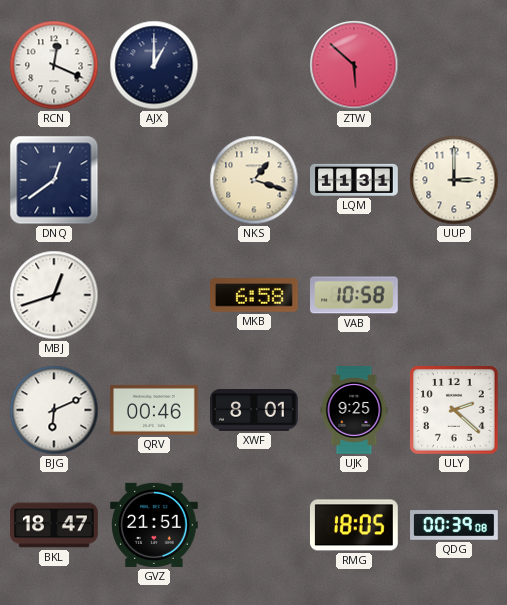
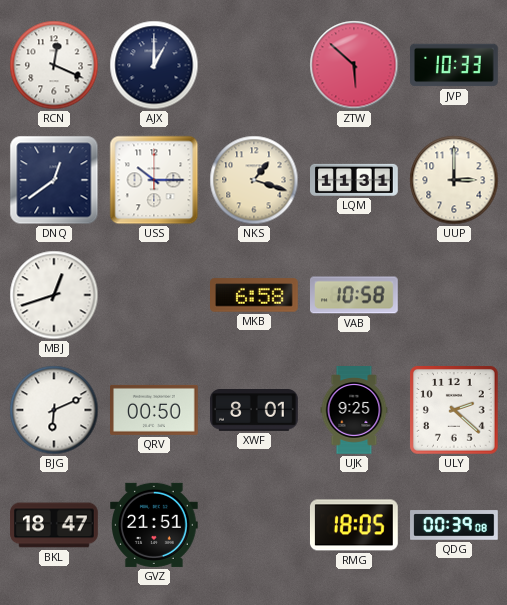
JVP: none -> 10:33 (455, 65)
USS: none -> 10:15 (154, 180)
QRV: 00:46 -> 00:50 (155, 410)
